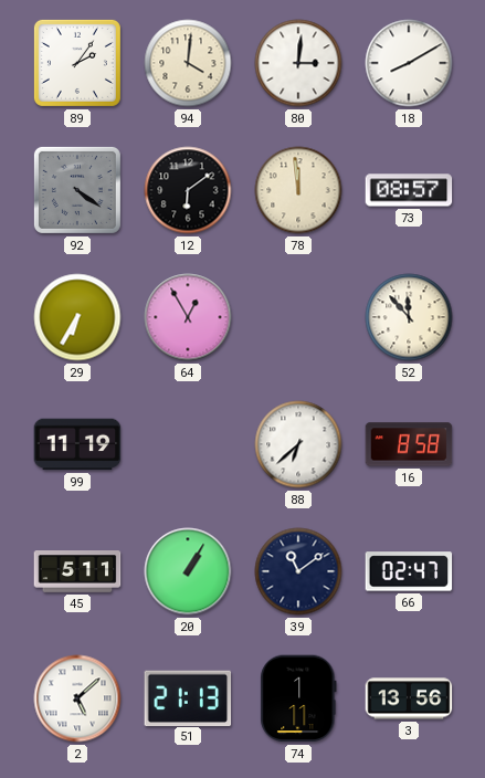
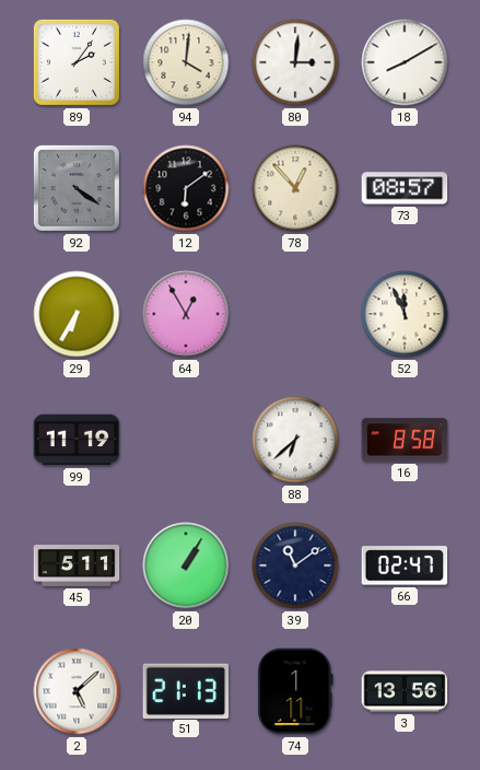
78: 11:59 -> 12:53 (295, 188)
52: 11:53 -> 11:56 (405, 314)
